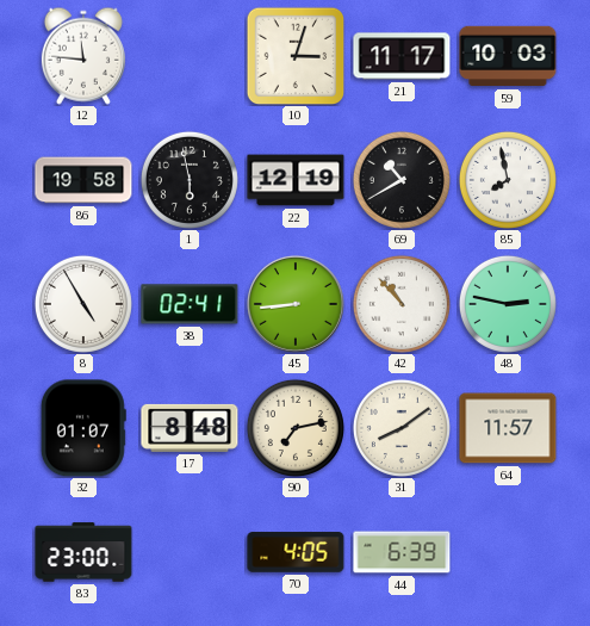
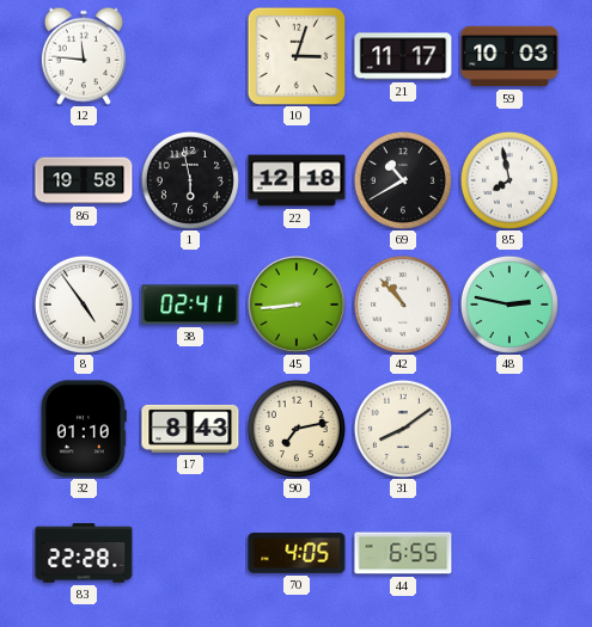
22: 12:19 -> 12:18 (297, 180)
8: 4:55 -> 4:54 (84, 305)
32: 01:07 -> 01:10 (84, 429)
17: 8:48 -> 8:43 (190, 429)
64: 11:57 -> none (508, 428)
83: 23:00 -> 22:28 (84, 553)
44: 6:39 -> 6:55 (403, 553)
